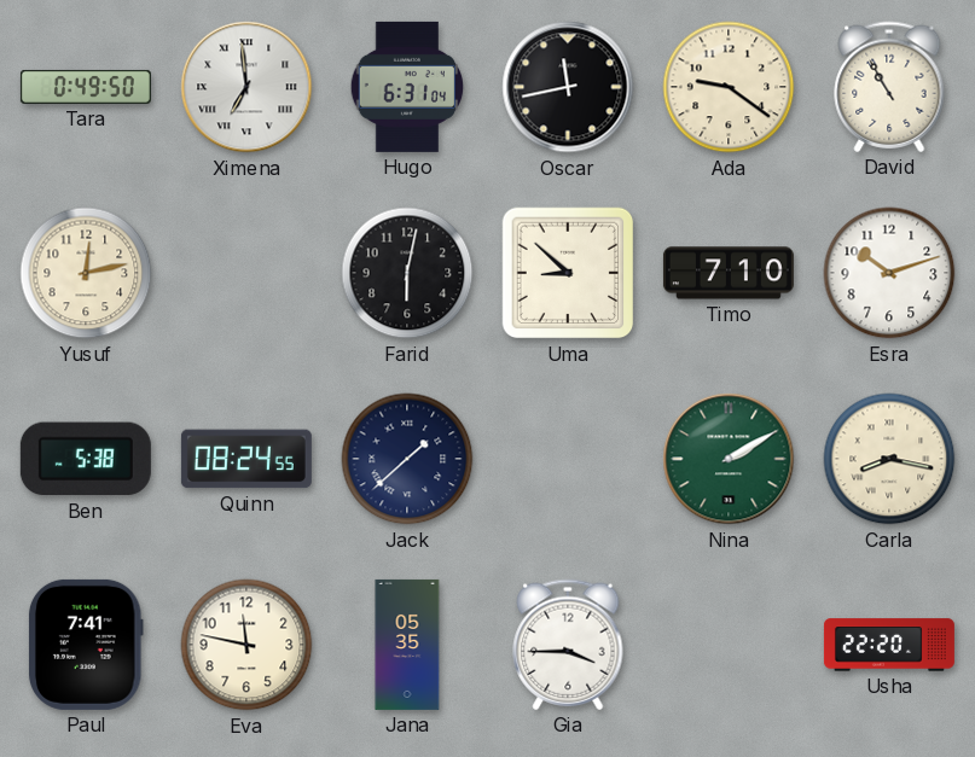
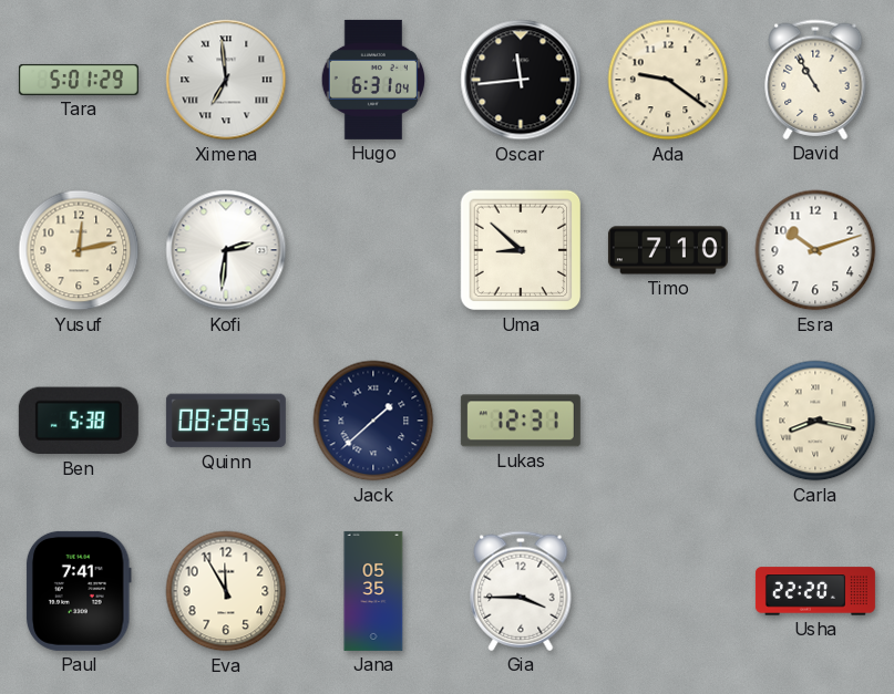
Tara: 0:49 -> 5:01 (79, 80)
Oscar: 11:43 -> 11:44 (521, 80)
Kofi: none -> 2:31 (226, 250)
Farid: 6:02 -> none (407, 273)
Quinn: 08:24 -> 08:28 (226, 421)
Lukas: none -> 12:31 (521, 421)
Nina: 2:10 -> none (729, 459)
Eva: 11:47 -> 11:55 (226, 591)
